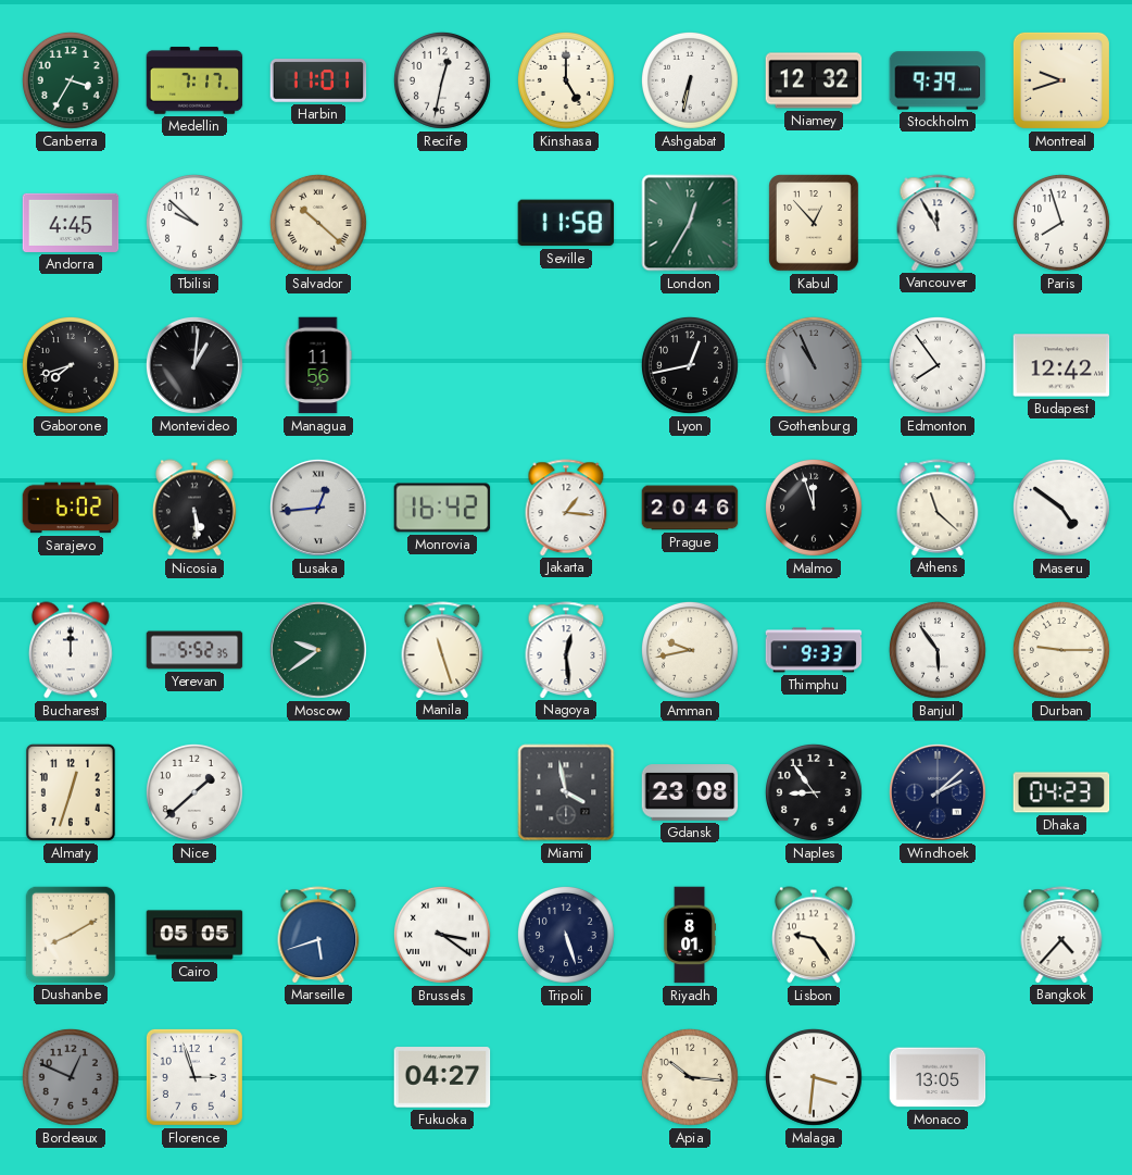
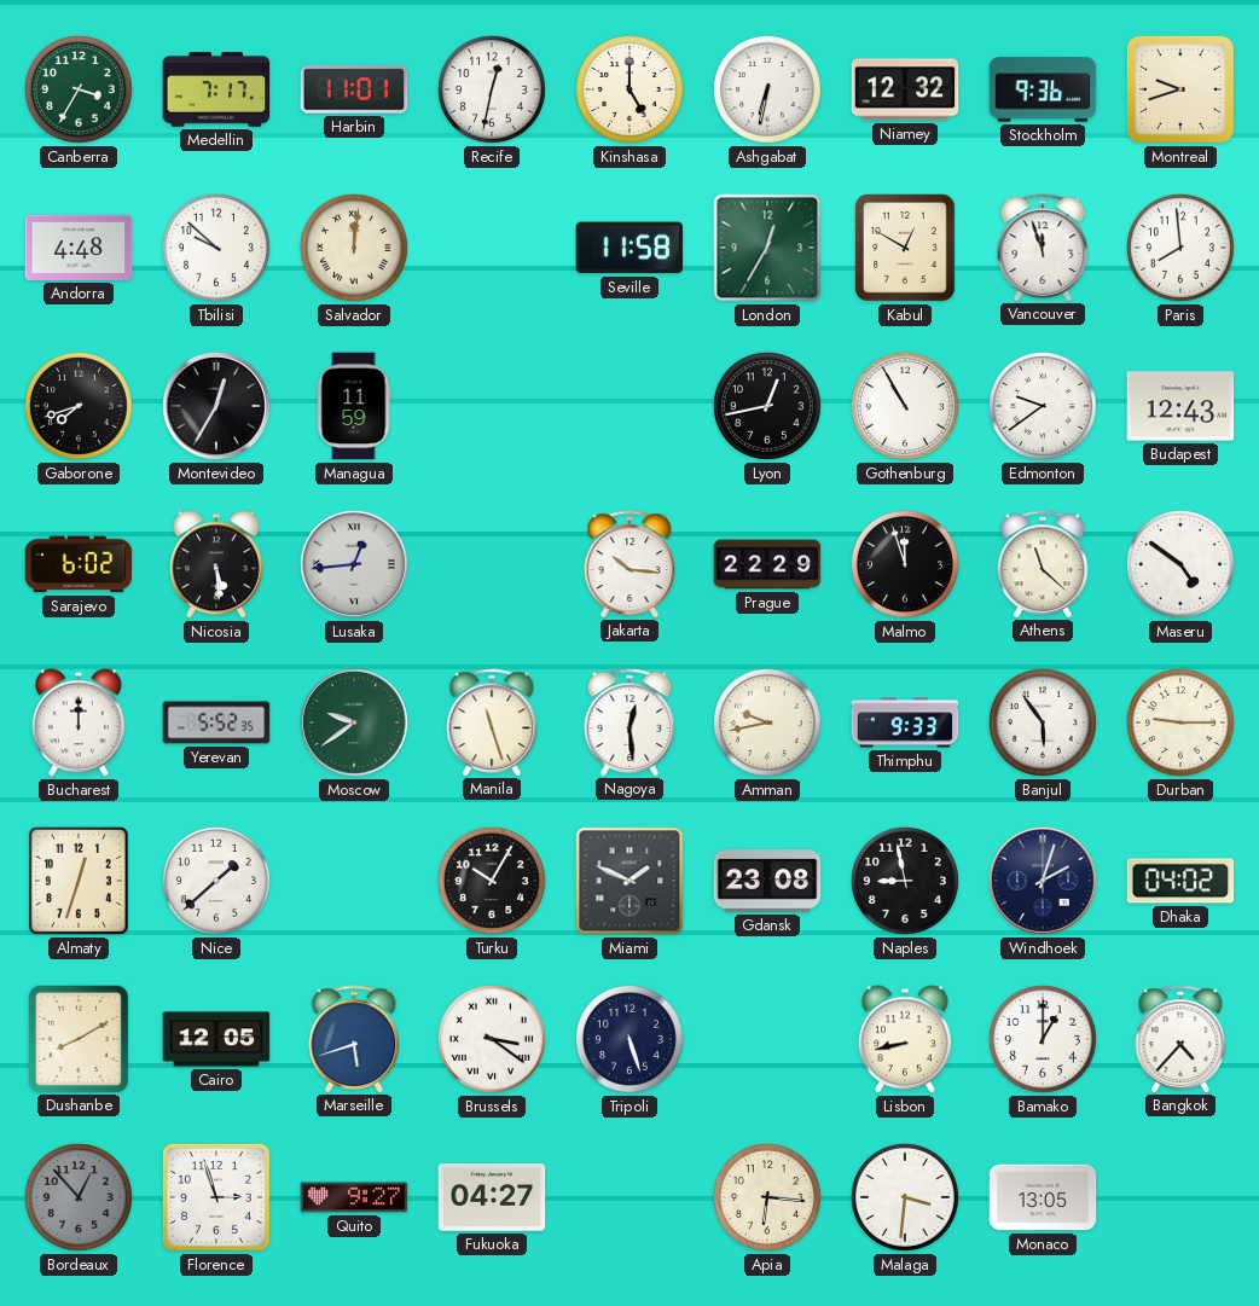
Stockholm: 9:39 -> 9:36 (1043, 89)
Andorra: 4:45 -> 4:48 (79, 248)
Salvador: 10:22 -> 12:01 (354, 248)
Kabul: 12:53 -> 12:50 (906, 249)
Vancouver: 11:55 -> 11:57 (1043, 248)
Paris: 7:57 -> 7:59 (1180, 248)
Montevideo: 1:01 -> 12:35 (216, 406)
Managua: 11:56 -> 11:59 (354, 406)
Gothenburg: 10:56 -> 10:55 (905, 406)
Gothenburg dial: grey -> white (905, 406)
Edmonton: 7:54 -> 9:39 (1043, 406)
Budapest: 12:42 -> 12:43 (1180, 406)
Monrovia: 16:42 -> none (442, 508)
Jakarta: 1:16 -> 10:16 (629, 564)
Prague: 20:46 -> 22:29 (767, 564)
Turku: none -> 10:05 (492, 881)
Miami: 3:58 -> 1:49 (629, 881)
Naples: 8:54 -> 8:58 (905, 881)
Windhoek: 2:08 -> 2:03 (1043, 881)
Dhaka: 04:23 -> 04:02 (1180, 881)
Cairo: 05:05 -> 12:05 (216, 1039)
Riyadh: 8:01 -> none (689, 935)
Lisbon: 9:24 -> 8:43 (905, 1039)
Bamako: none -> 1:00 (1043, 1039)
Bordeaux: 12:49 -> 12:53 (79, 1197)
Quito: none -> 9:27 (354, 1197)
Apia: 10:16 -> 6:16 (767, 1197)
